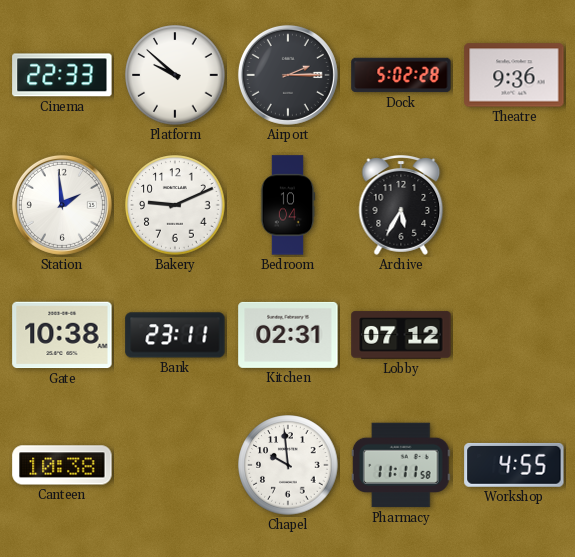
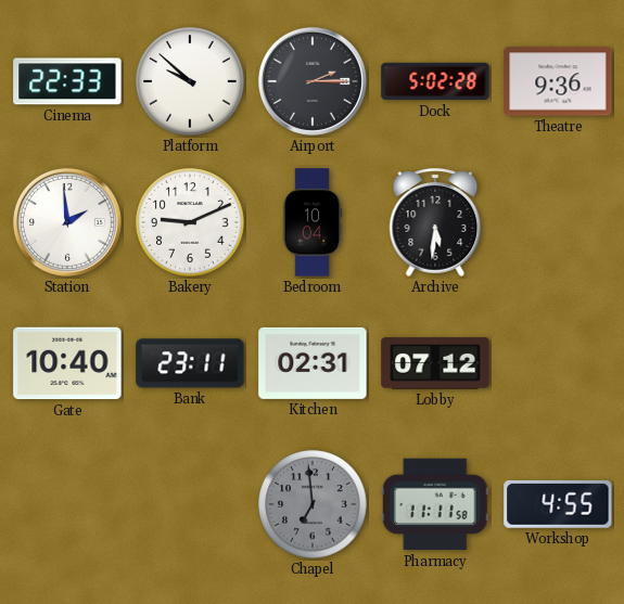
Archive: 5:35 -> 5:31 (435, 223)
Gate: 10:38 -> 10:40 (67, 363)
Canteen: 10:38 -> none (62, 465)
Chapel: 9:59 -> 6:59 (313, 504)
Chapel dial: white -> grey (313, 504)
